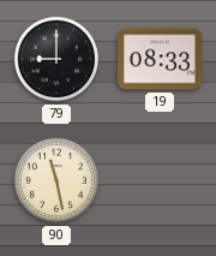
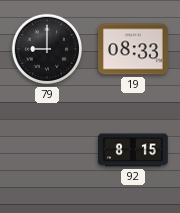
90: 11:28 -> none (55, 180)
92: none -> 8:15 (134, 150)
